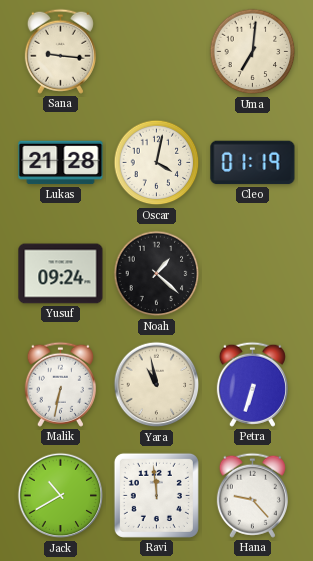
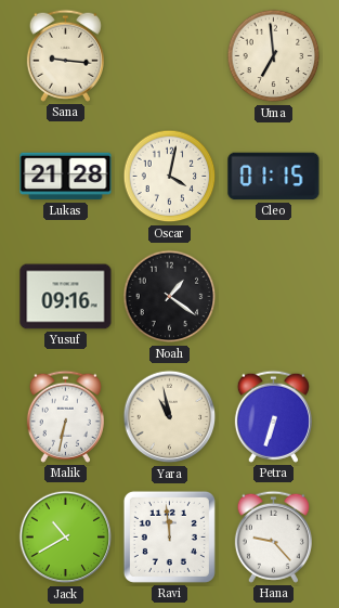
Uma: 7:01 -> 6:59 (274, 56)
Cleo: 01:19 -> 01:15 (274, 177)
Yusuf: 09:24 -> 09:16 (66, 297)
Noah: 1:22 -> 1:21 (170, 297)
